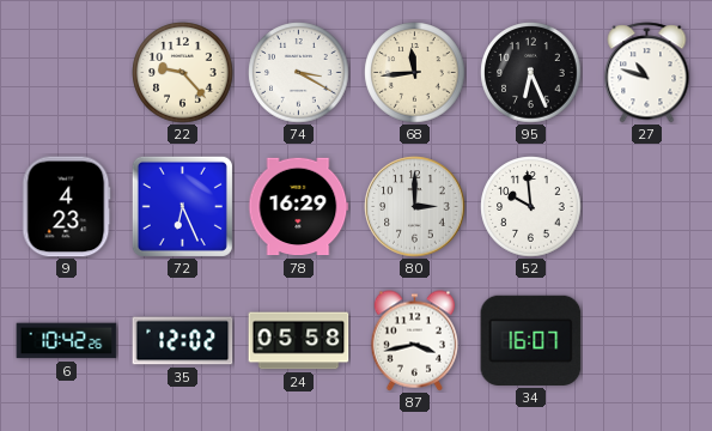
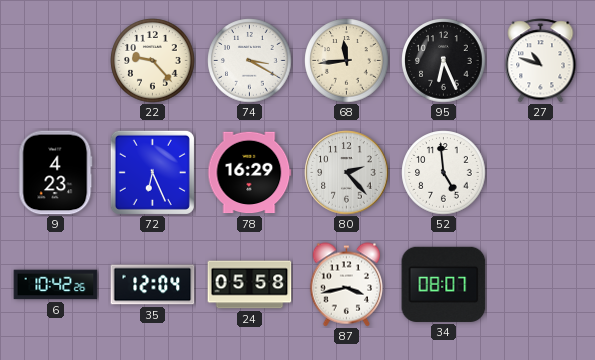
80: 3:00 -> 2:23 (347, 173)
52: 9:59 -> 4:59 (444, 173)
35: 12:02 -> 12:04 (153, 285)
34: 16:07 -> 08:07 (444, 284)
